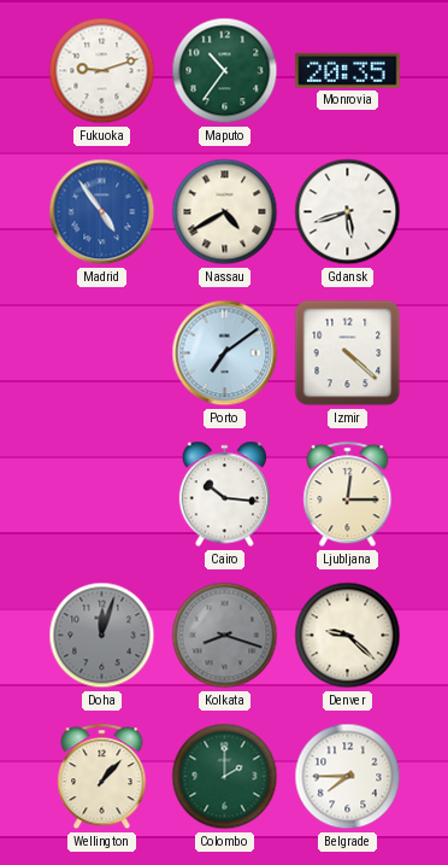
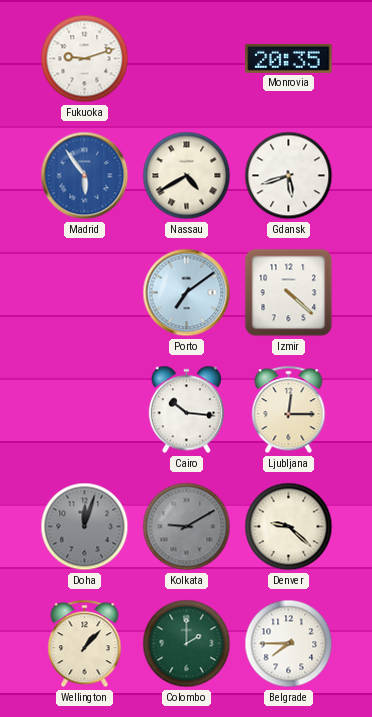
Maputo: 10:36 -> none (225, 71)
Madrid: 4:54 -> 5:54 (85, 176)
Kolkata: 8:18 -> 9:10 (187, 527)
